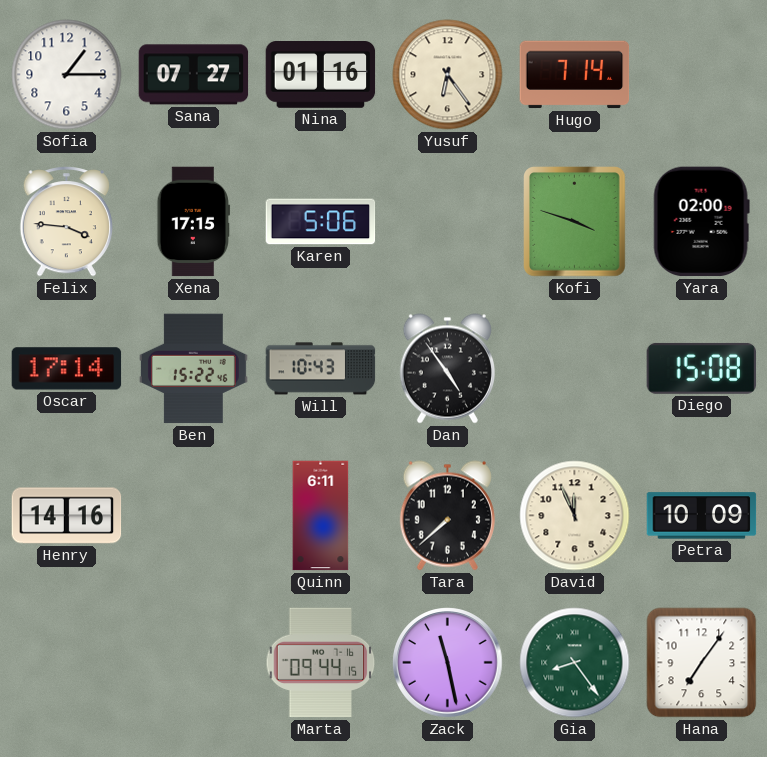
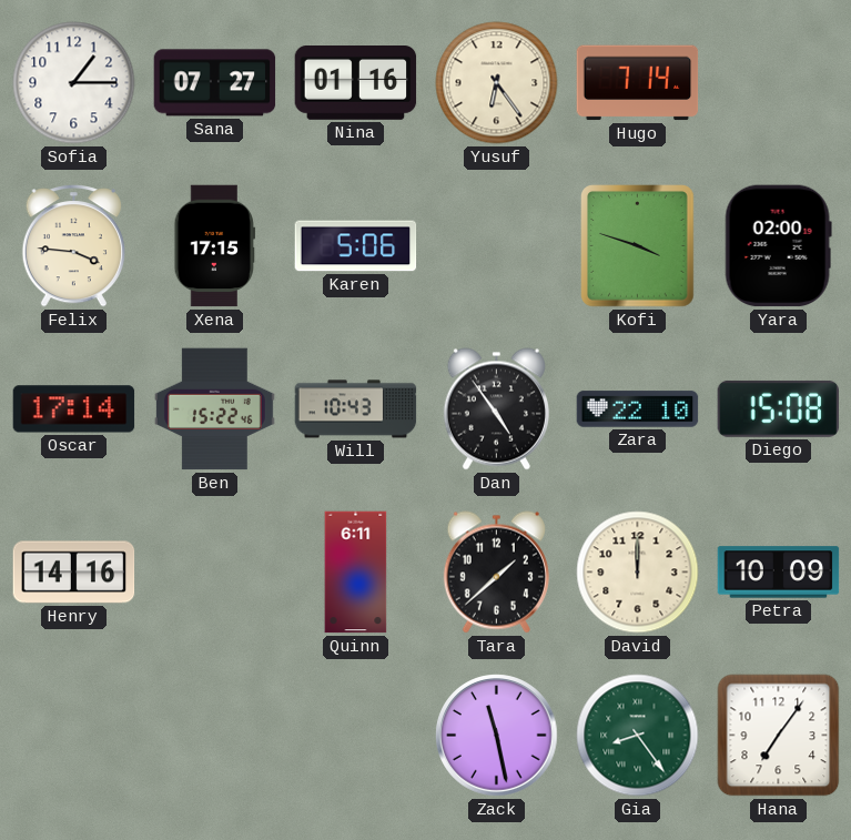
Zara: none -> 22:10 (638, 409)
Tara: 7:38 -> 1:38 (496, 573)
David: 11:56 -> 12:00 (638, 573)
Marta: 09:44 -> none (321, 663)
